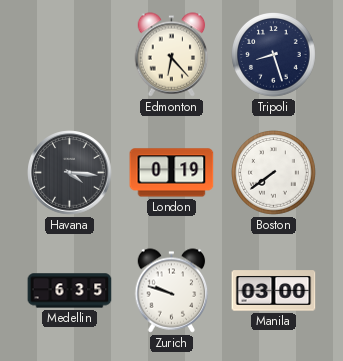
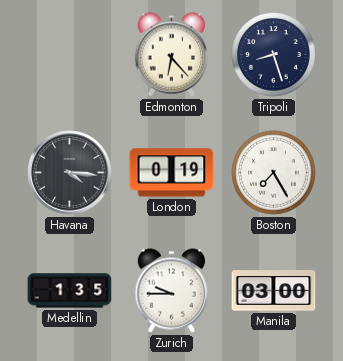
Boston: 7:39 -> 7:25 (274, 173)
Medellin: 6:35 -> 1:35 (70, 291)
Zurich: 9:48 -> 9:45 (172, 291)
